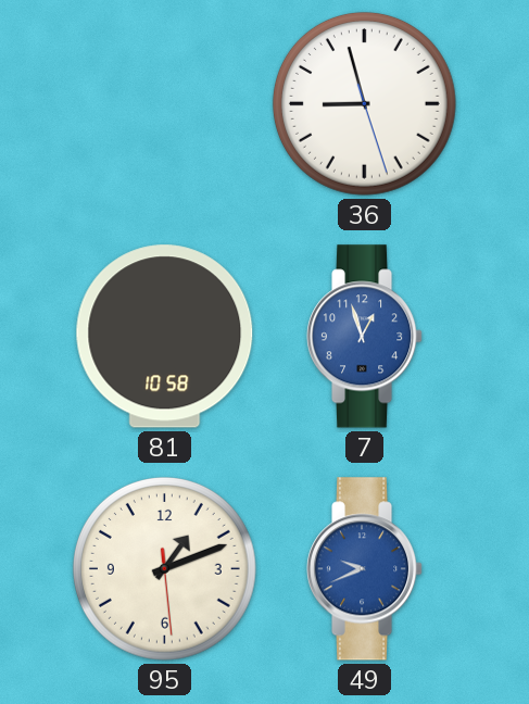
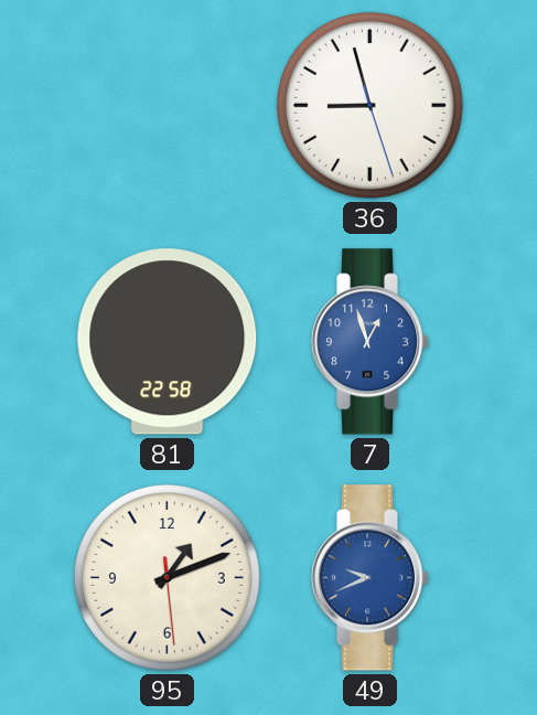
81: 10:58 -> 22:58 (168, 342)
